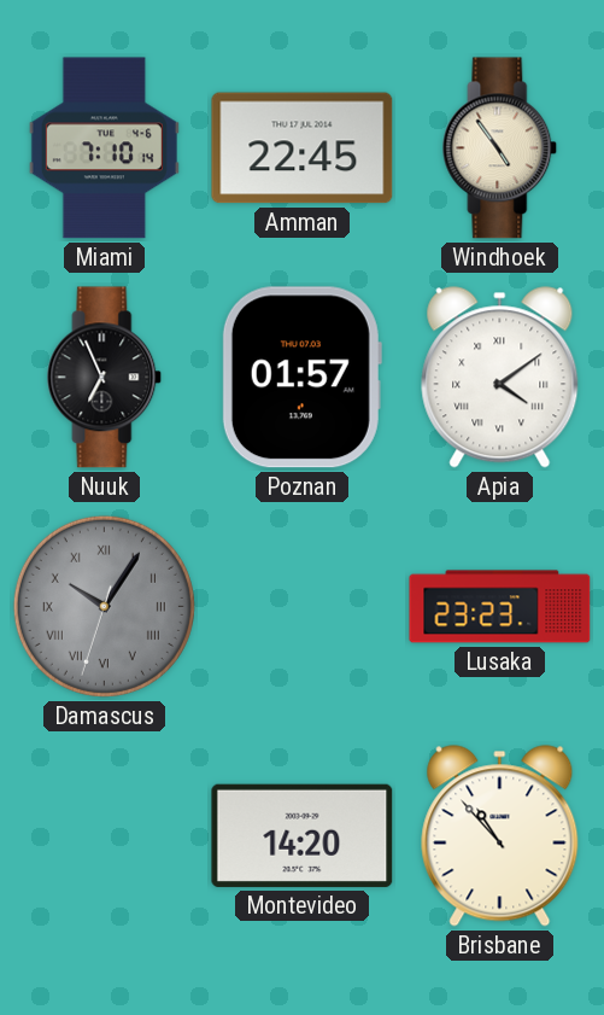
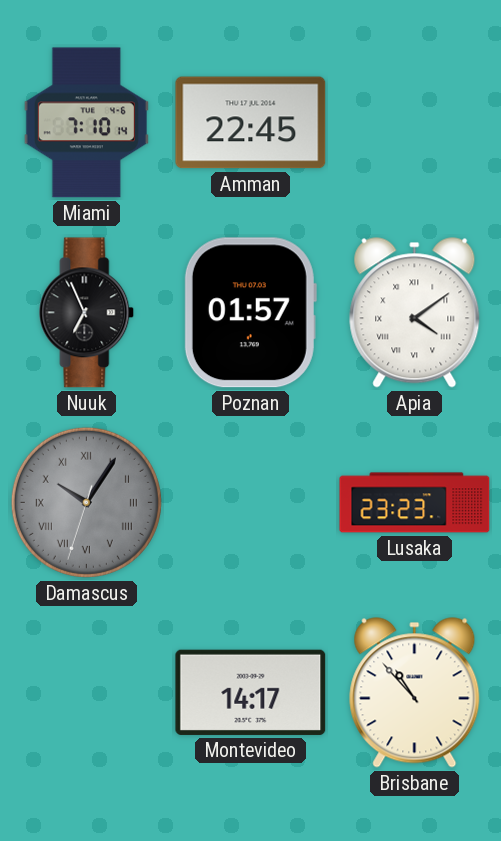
Windhoek: 4:54 -> none (500, 148)
Montevideo: 14:20 -> 14:17 (251, 692)
